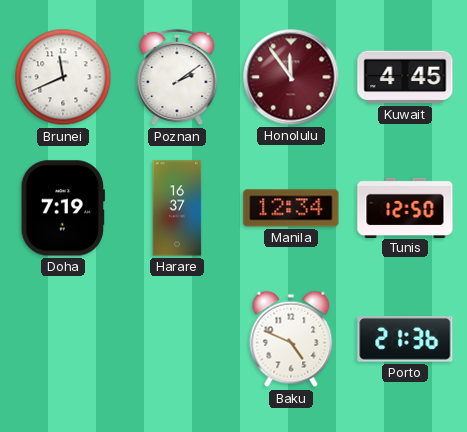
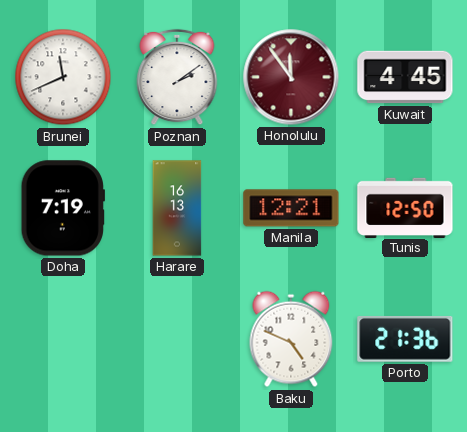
Harare: 16:37 -> 16:13 (177, 208)
Manila: 12:34 -> 12:21 (291, 208)
